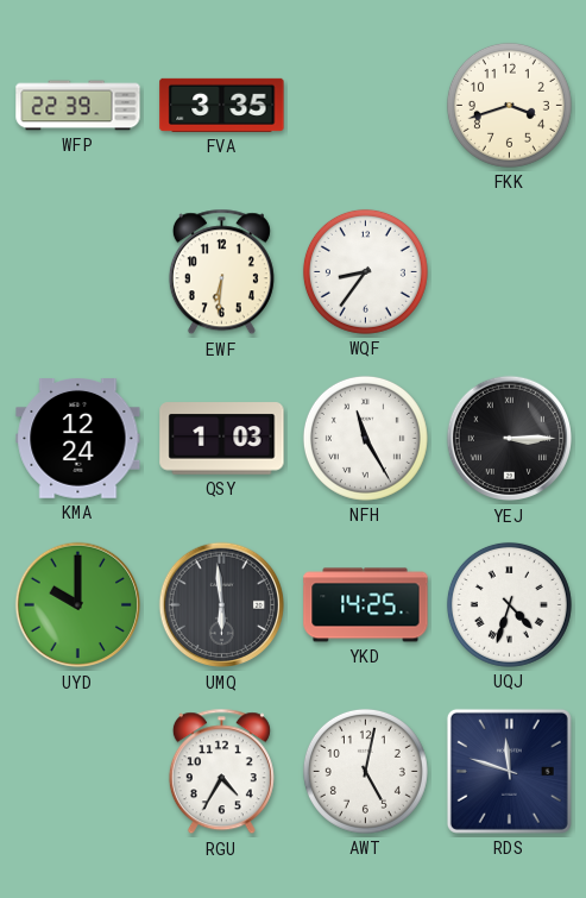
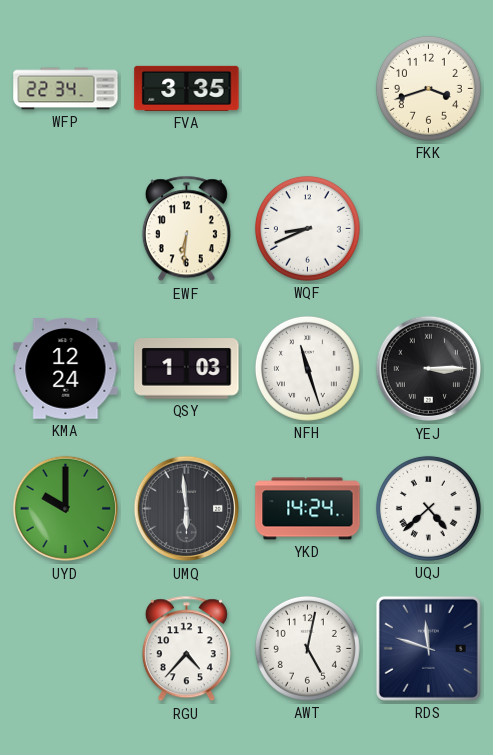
WFP: 22:39 -> 22:34 (66, 89)
WQF: 8:36 -> 8:41 (307, 228)
NFH: 11:25 -> 11:27 (307, 368)
YKD: 14:25 -> 14:24 (308, 509)
UQJ: 4:33 -> 4:38 (428, 508)
RGU: 4:35 -> 4:37 (186, 649)
